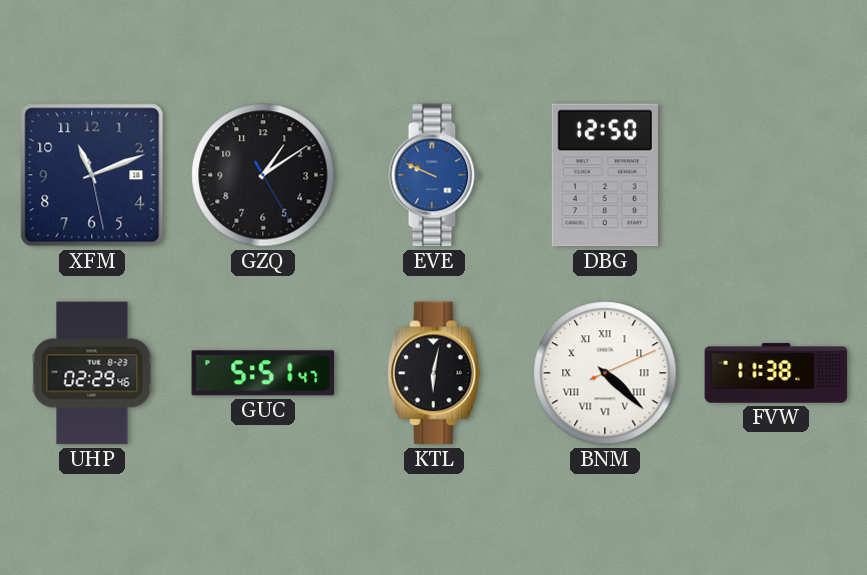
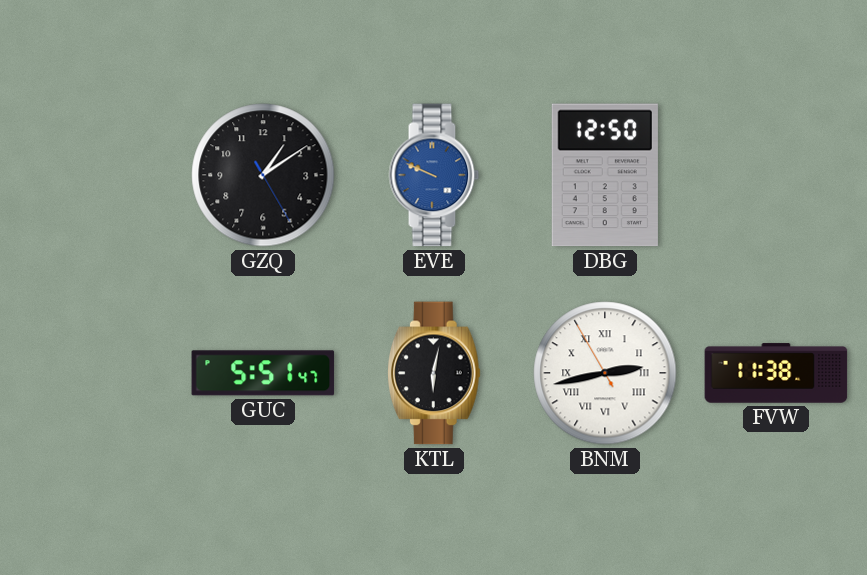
XFM: 11:11 -> none (92, 175)
UHP: 02:29 -> none (92, 373)
BNM: 4:22 -> 2:42 (605, 373)
